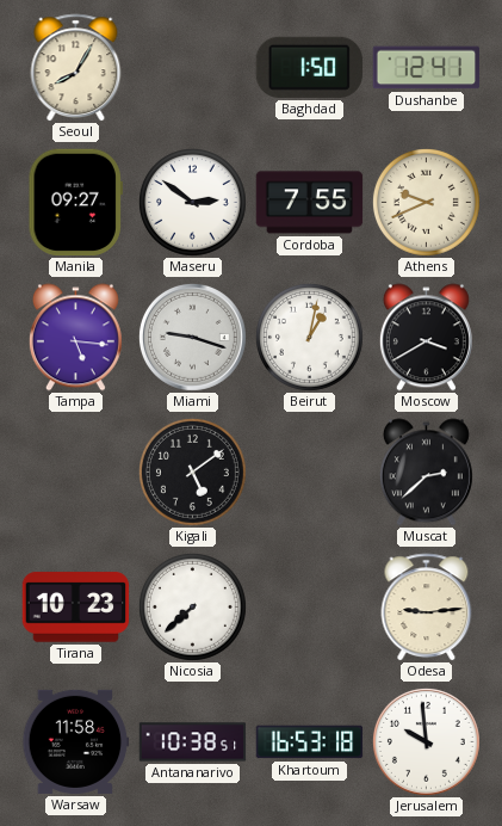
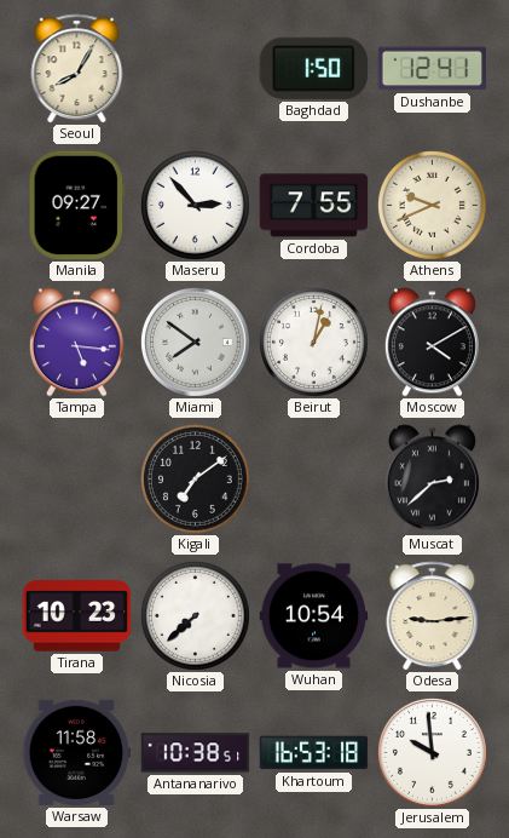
Maseru: 2:51 -> 2:53 (195, 205)
Miami: 9:18 -> 7:51 (195, 341)
Moscow: 3:40 -> 4:10 (432, 343)
Kigali: 5:09 -> 7:09 (195, 478)
Wuhan: none -> 10:54 (314, 616)
